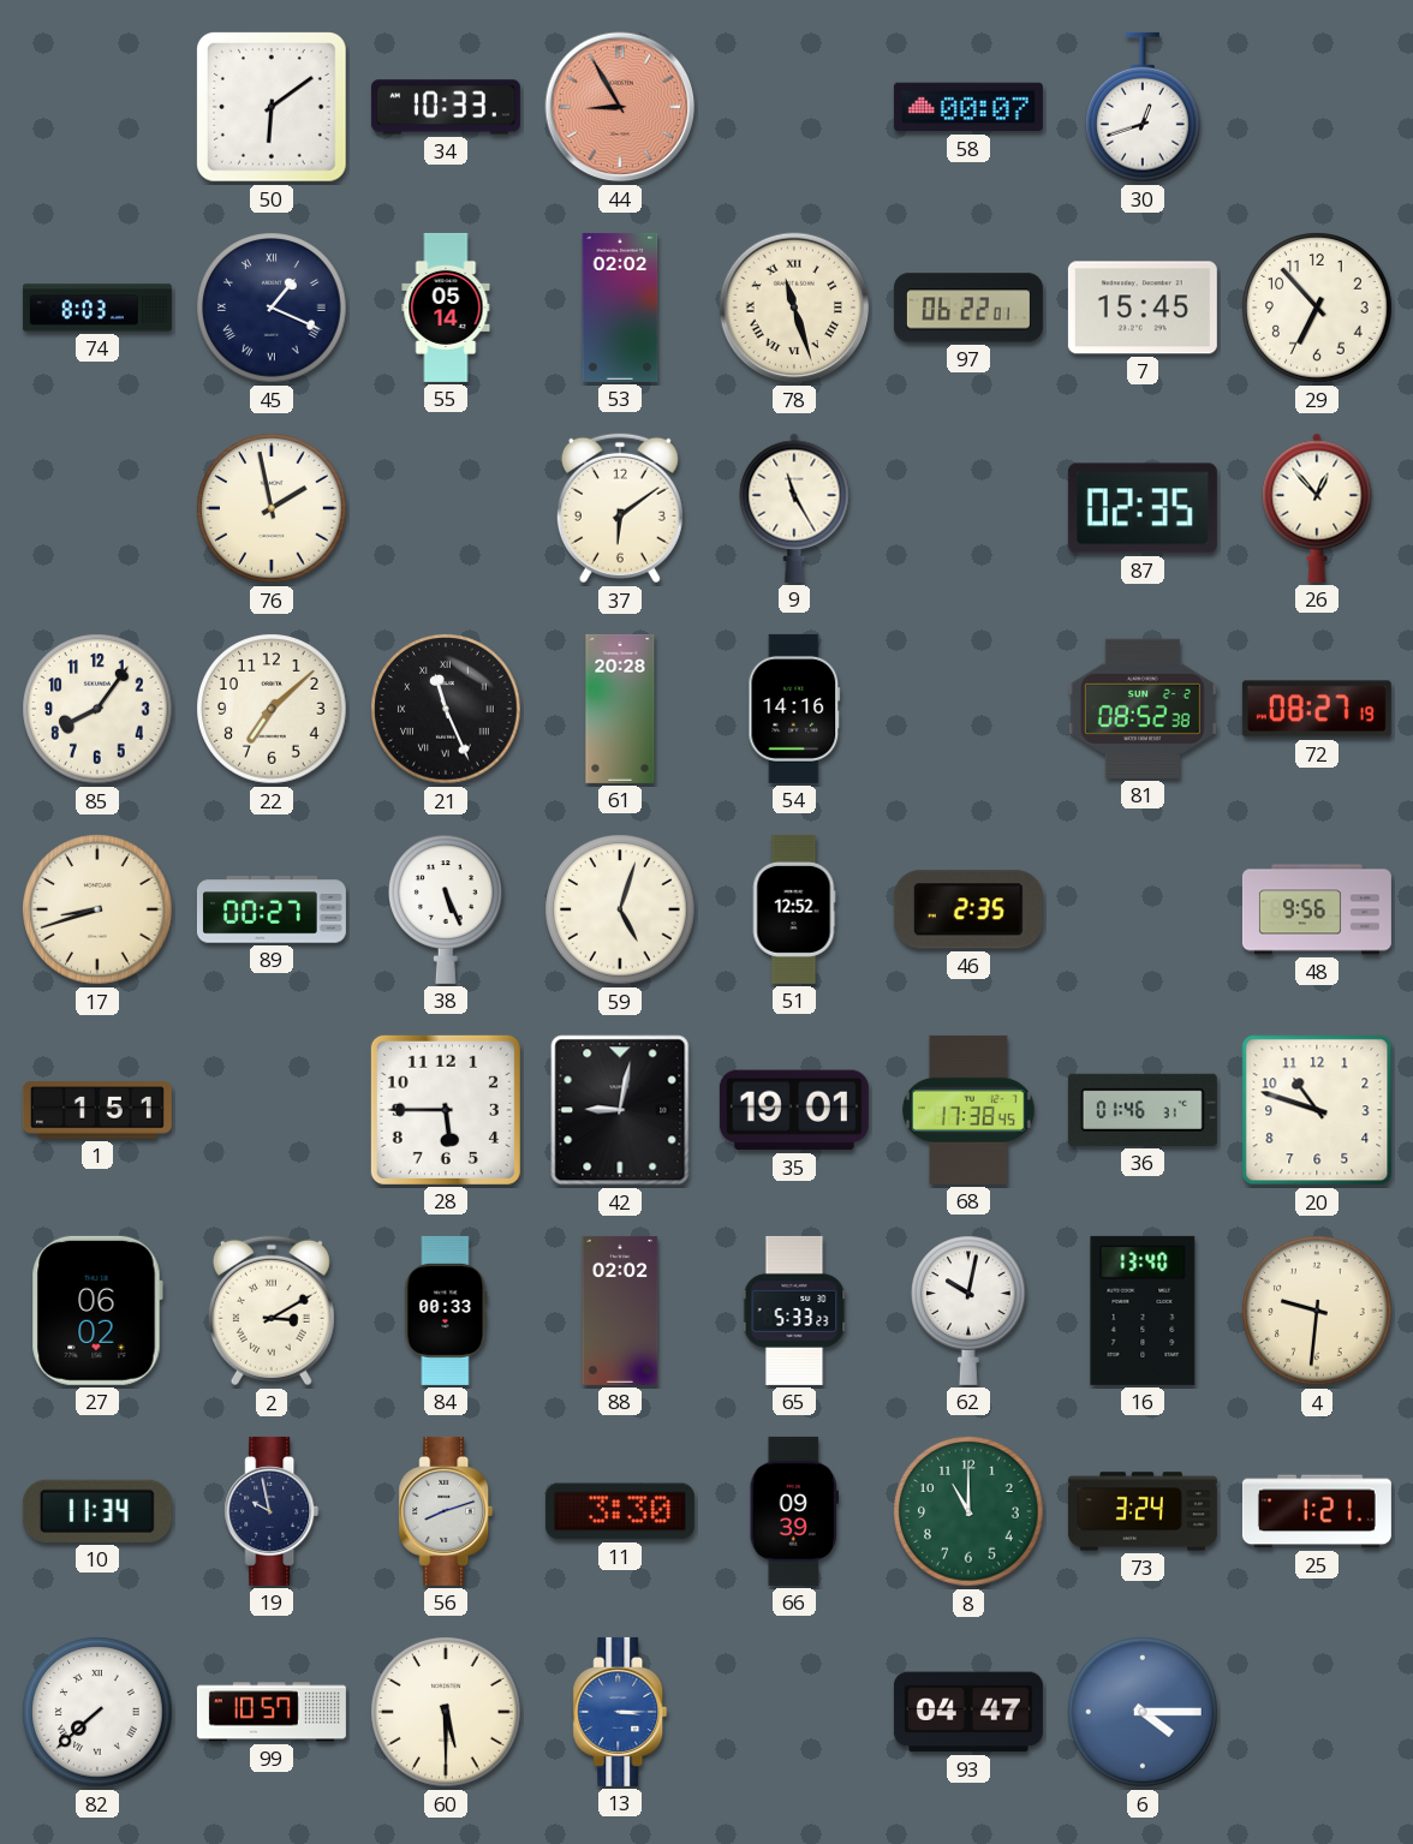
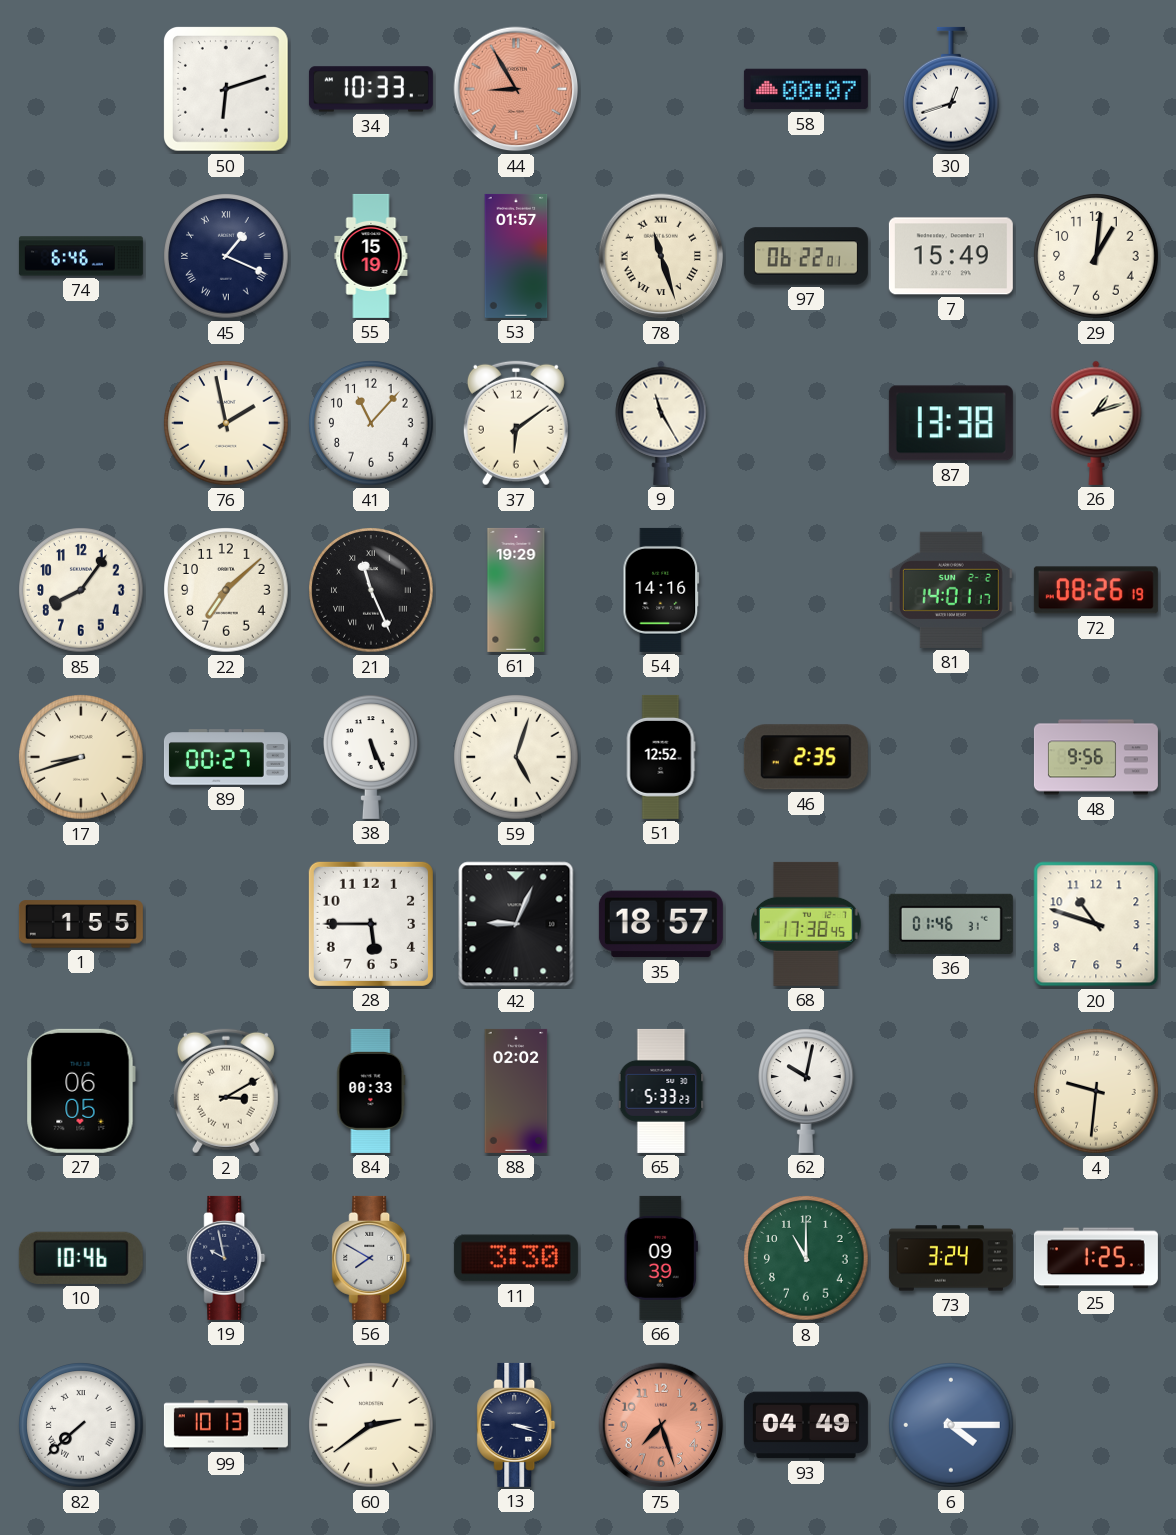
50: 6:09 -> 6:12 (226, 89)
74: 8:03 -> 6:46 (81, 256)
55: 05:14 -> 15:19 (371, 256)
53: 02:02 -> 01:57 (516, 256)
7: 15:45 -> 15:49 (951, 256)
29: 6:53 -> 1:01 (1096, 256)
41: none -> 11:07 (371, 423)
87: 02:35 -> 13:38 (951, 423)
26: 12:53 -> 1:12 (1096, 423)
61: 20:28 -> 19:29 (516, 590)
81: 08:52 -> 14:01 (951, 590)
72: 08:27 -> 08:26 (1096, 590)
1: 1:51 -> 1:55 (81, 924)
42: 9:02 -> 9:04 (516, 924)
35: 19:01 -> 18:57 (661, 924)
27: 06:02 -> 06:05 (81, 1091)
16: 13:40 -> none (1143, 1311)
10: 11:34 -> 10:46 (81, 1258)
56: 8:12 -> 7:50 (371, 1258)
25: 1:21 -> 1:25 (1096, 1258)
99: 10:57 -> 10:13 (226, 1425)
60: 5:30 -> 2:39 (371, 1425)
13: 3:15 -> 3:18 (516, 1425)
13 dial: blue -> navy (516, 1425)
75: none -> 7:27 (661, 1425)
93: 04:47 -> 04:49 (806, 1425)
